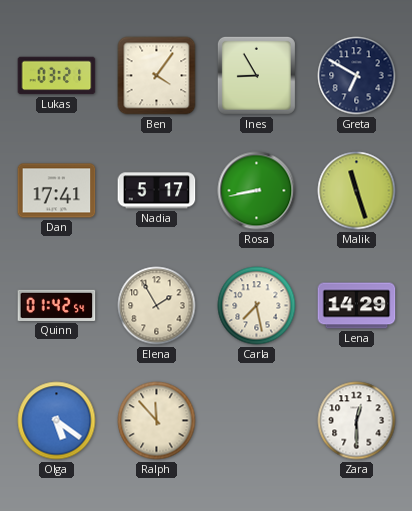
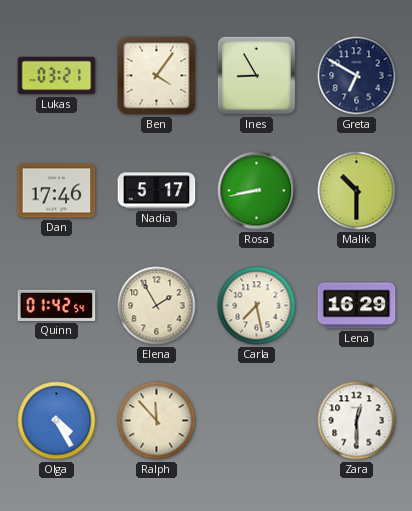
Dan: 17:41 -> 17:46 (57, 191)
Malik: 11:27 -> 10:30 (357, 191)
Lena: 14:29 -> 16:29 (357, 306)
Olga: 5:21 -> 4:25 (57, 421)
